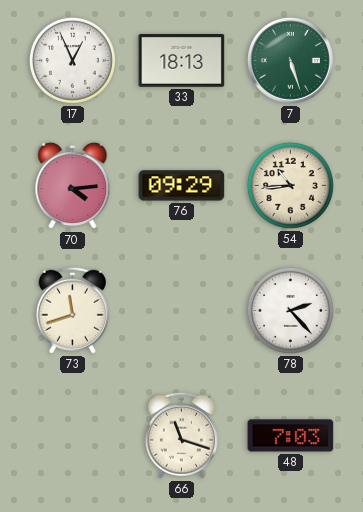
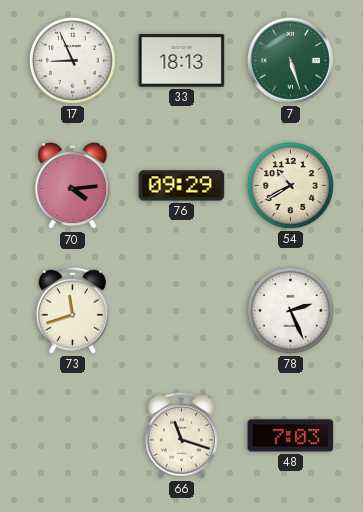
17: 12:56 -> 8:56 (72, 60)
54: 10:44 -> 10:40 (290, 185)
78: 2:23 -> 2:26 (290, 310)
